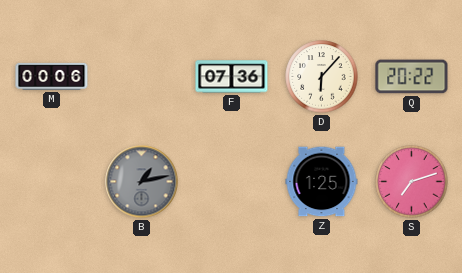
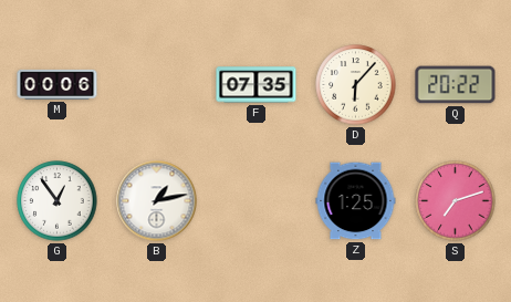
F: 07:36 -> 07:35 (257, 85)
G: none -> 12:54 (58, 201)
B dial: grey -> white (157, 201)
